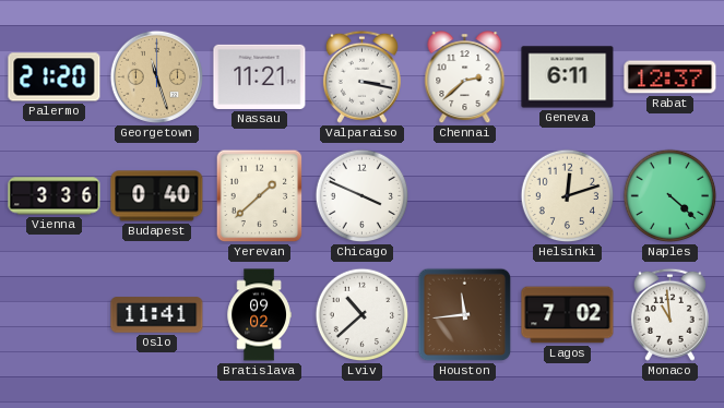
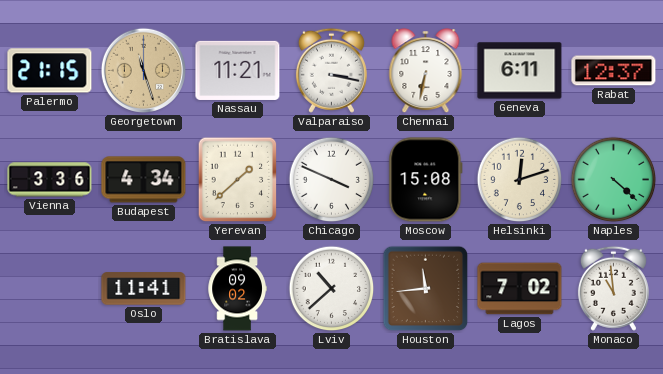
Palermo: 21:20 -> 21:15 (50, 71)
Chennai: 2:38 -> 6:32 (426, 71)
Budapest: 0:40 -> 4:34 (144, 180)
Moscow: none -> 15:08 (426, 180)
